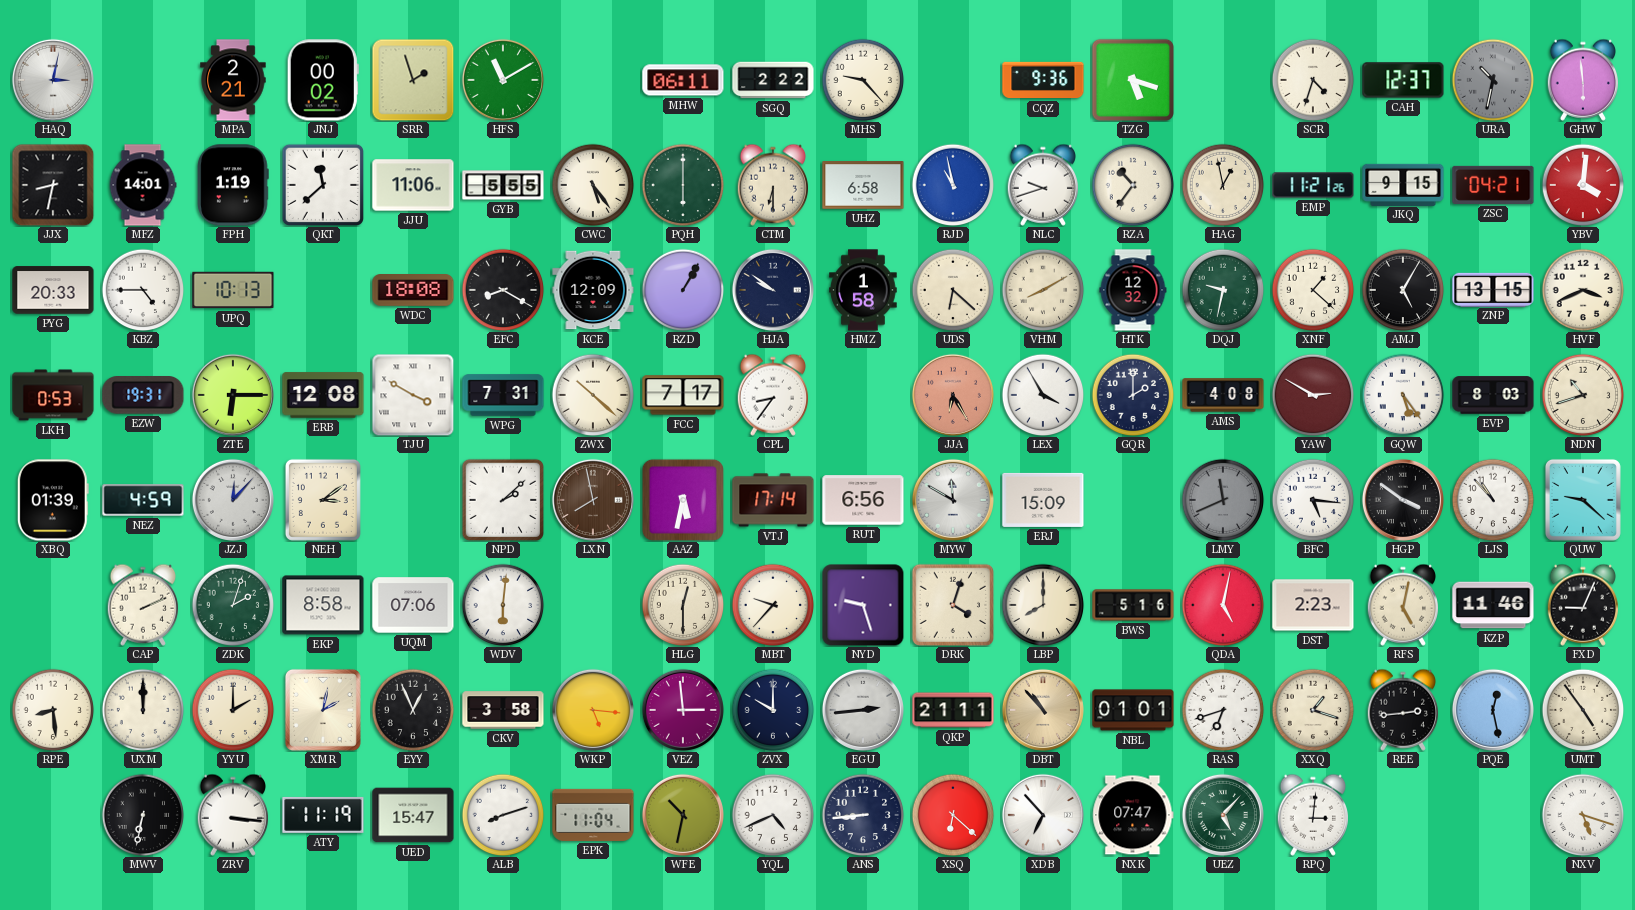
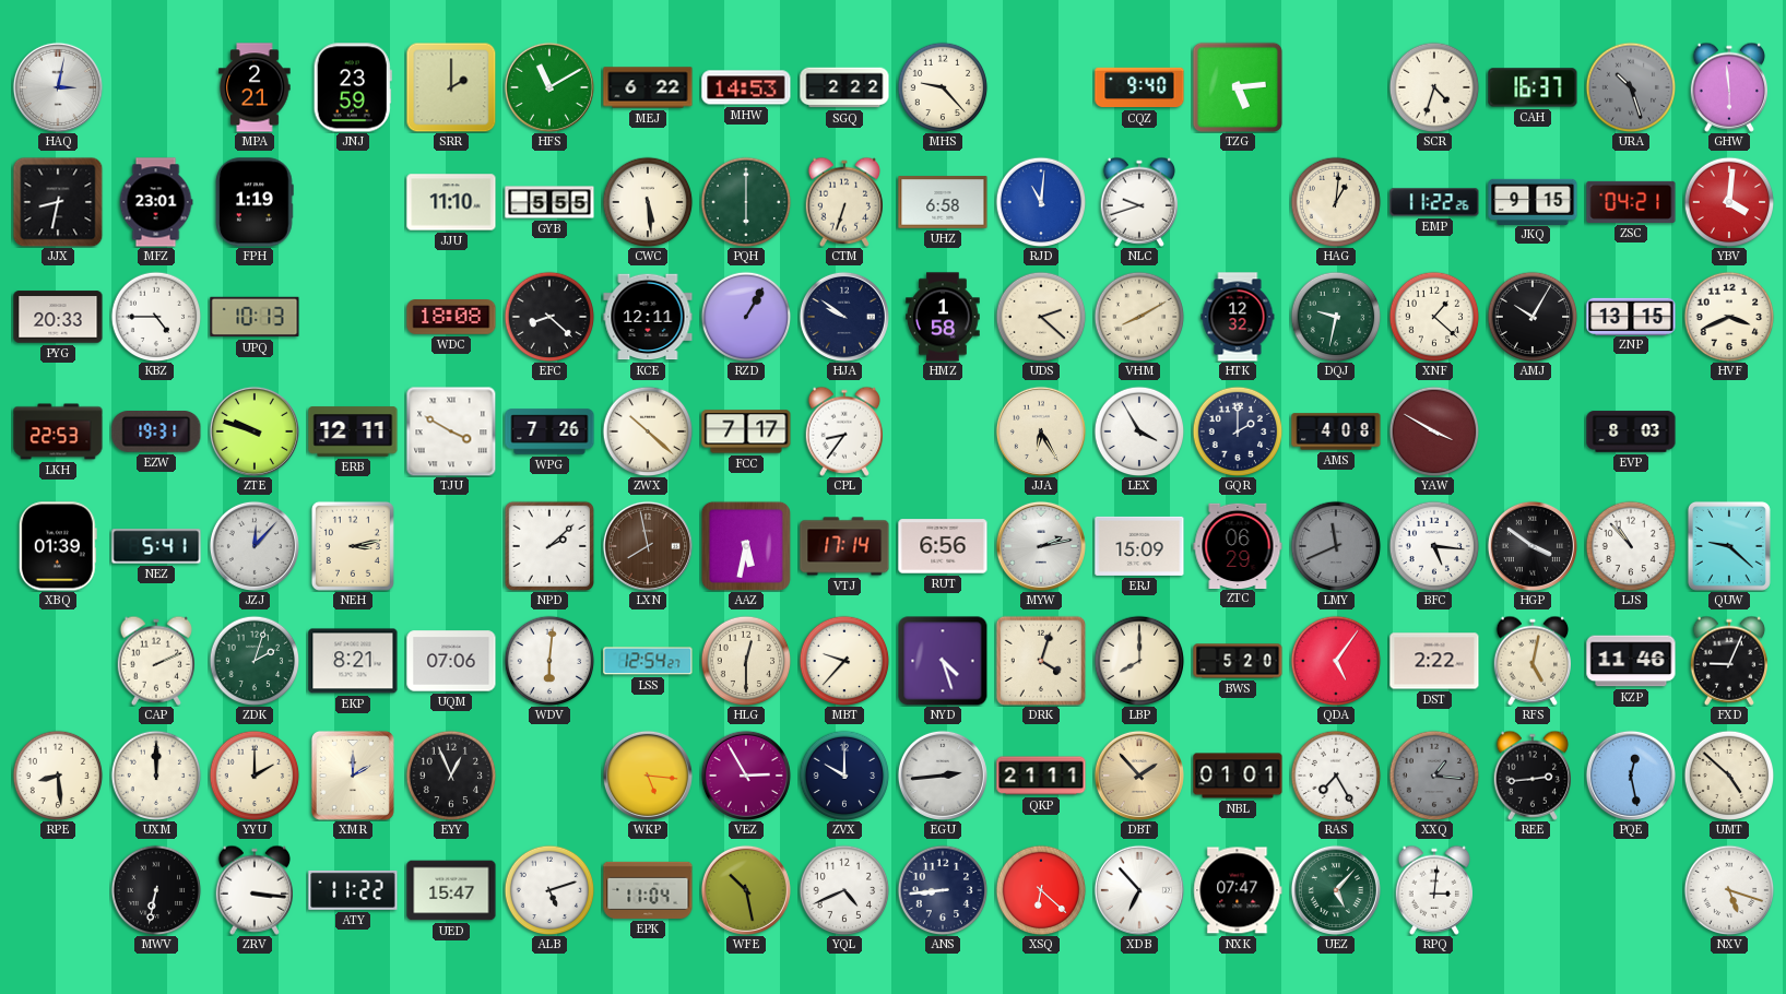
JNJ: 00:02 -> 23:59 (353, 87)
SRR: 1:57 -> 2:00 (451, 87)
MEJ: none -> 6:22 (648, 87)
MHW: 06:11 -> 14:53 (746, 87)
CQZ: 9:36 -> 9:40 (1139, 87)
TZG: 5:18 -> 5:14 (1237, 86)
CAH: 12:37 -> 16:37 (1533, 87)
URA: 10:32 -> 10:27 (1631, 87)
MFZ: 14:01 -> 23:01 (156, 202)
QKT: 11:38 -> none (322, 184)
JJU: 11:06 -> 11:10 (451, 202)
CWC: 5:24 -> 5:29 (648, 202)
CTM: 6:30 -> 6:33 (844, 202)
RJD: 10:58 -> 11:01 (1041, 202)
RZA: 10:36 -> none (1133, 185)
HAG: 12:58 -> 1:01 (1336, 202)
EMP: 11:21 -> 11:22 (1434, 202)
EFC: 8:20 -> 8:22 (549, 317)
KCE: 12:09 -> 12:11 (648, 317)
UDS: 6:22 -> 2:22 (1041, 317)
AMJ: 5:05 -> 10:05 (1533, 317)
LKH: 0:53 -> 22:53 (58, 431)
ZTE: 6:15 -> 9:48 (255, 431)
ERB: 12:08 -> 12:11 (353, 431)
WPG: 7:31 -> 7:26 (549, 431)
JJA dial: salmon -> cream (1041, 431)
YAW: 2:50 -> 3:50 (1434, 431)
GQW: 5:24 -> none (1403, 395)
NDN: 10:42 -> none (1583, 395)
NEZ: 4:59 -> 5:41 (156, 546)
NEH: 3:09 -> 3:13 (353, 546)
MYW: 11:50 -> 2:13 (1041, 546)
ZTC: none -> 06:29 (1238, 545)
EKP: 8:58 -> 8:21 (353, 661)
LSS: none -> 12:54 (648, 661)
NYD: 9:27 -> 4:27 (943, 661)
BWS: 5:16 -> 5:20 (1238, 661)
QDA: 5:02 -> 5:06 (1336, 661)
DST: 2:23 -> 2:22 (1434, 661)
XMR: 2:02 -> 2:00 (353, 776)
CKV: 3:58 -> none (503, 710)
VEZ: 2:59 -> 2:55 (746, 776)
DBT: 10:53 -> 1:53 (1139, 776)
RAS: 6:42 -> 7:25 (1336, 776)
XXQ: 1:18 -> 1:16 (1434, 776)
XXQ dial: cream -> grey (1434, 776)
UMT: 4:54 -> 4:52 (1729, 776)
ATY: 11:19 -> 11:22 (353, 890)
ALB: 8:12 -> 5:12 (549, 890)
WFE: 10:32 -> 10:28 (746, 890)
